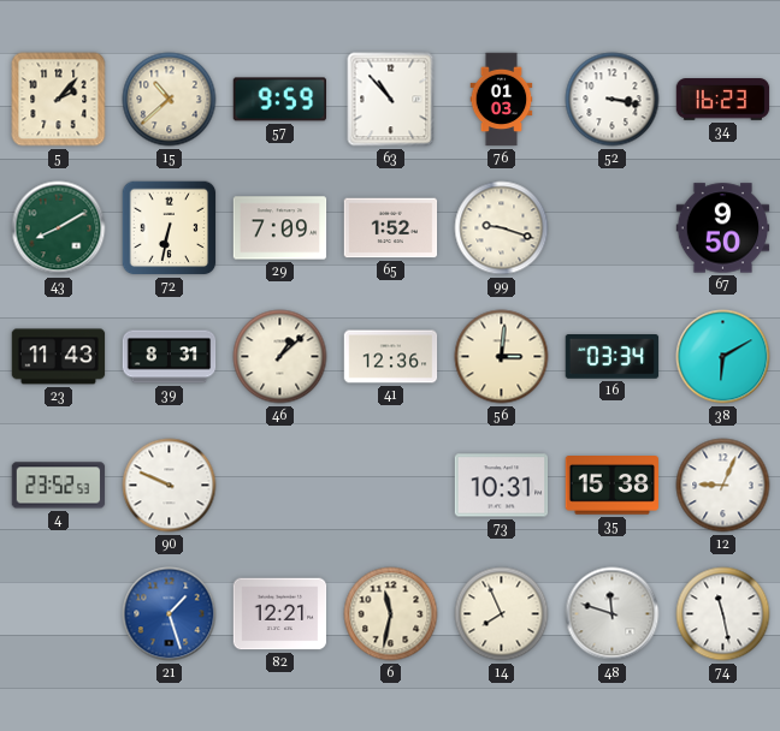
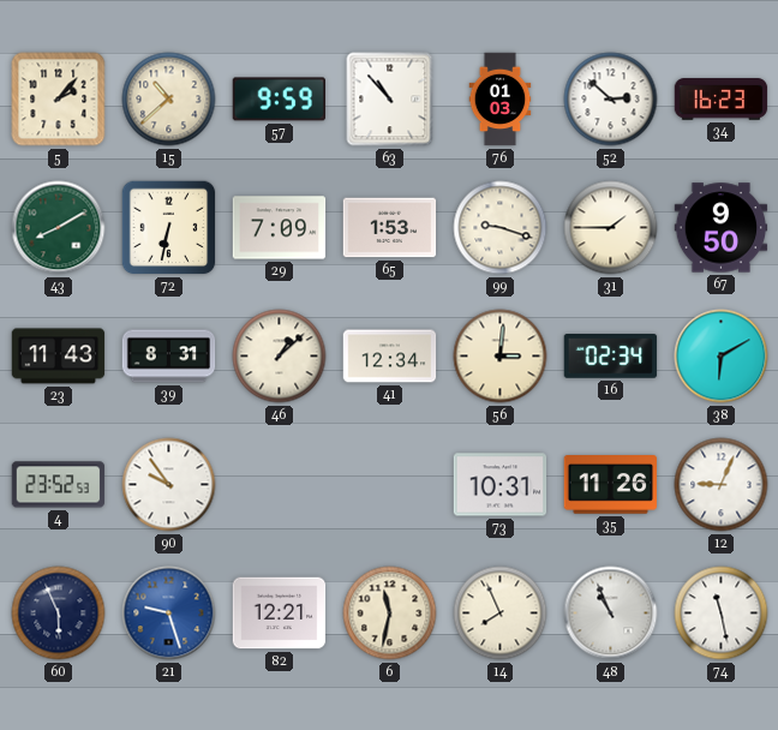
52: 3:17 -> 2:52 (611, 100)
65: 1:52 -> 1:53 (390, 228)
31: none -> 1:45 (611, 228)
41: 12:36 -> 12:34 (390, 357)
16: 03:34 -> 02:34 (611, 357)
90: 9:49 -> 9:54 (169, 485)
35: 15:38 -> 11:26 (611, 485)
60: none -> 5:56 (59, 614)
21: 1:27 -> 9:27 (169, 614)
48: 11:48 -> 10:56 (611, 614)
